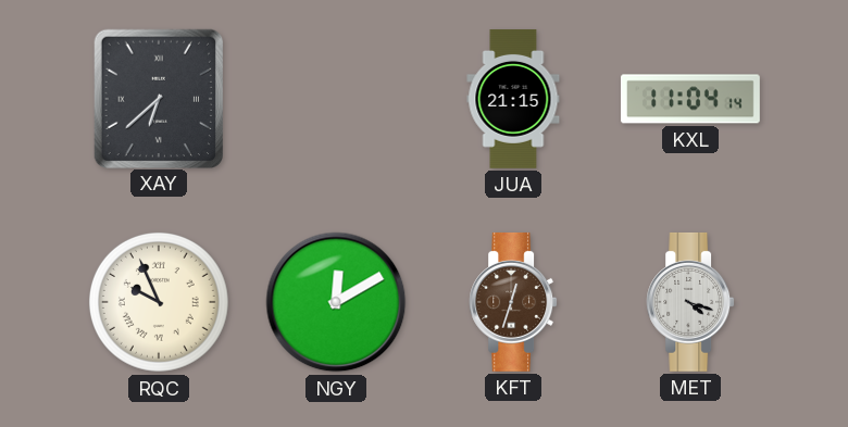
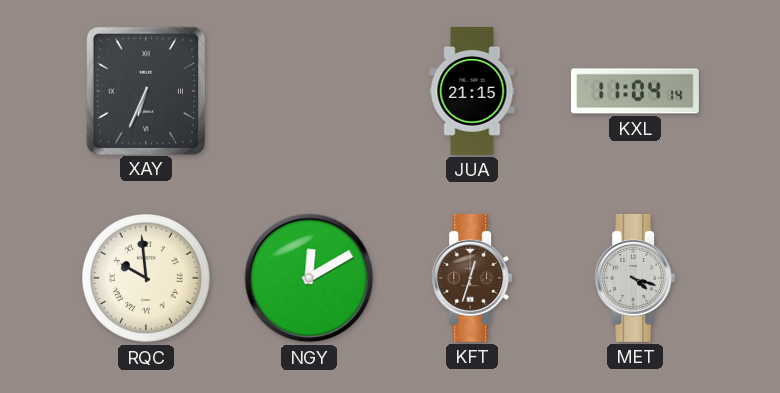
XAY: 6:38 -> 6:34 (145, 90)
RQC: 9:56 -> 9:59 (146, 278)
